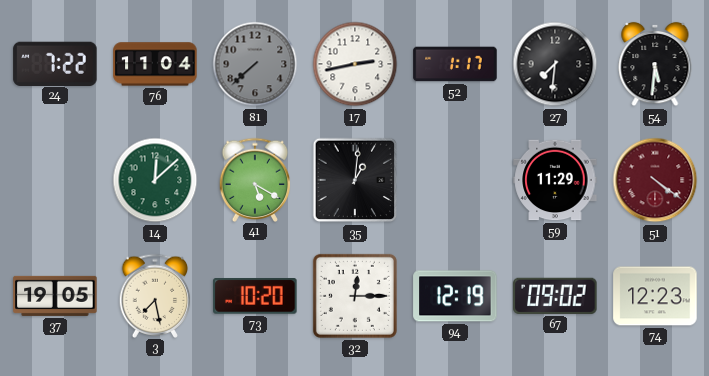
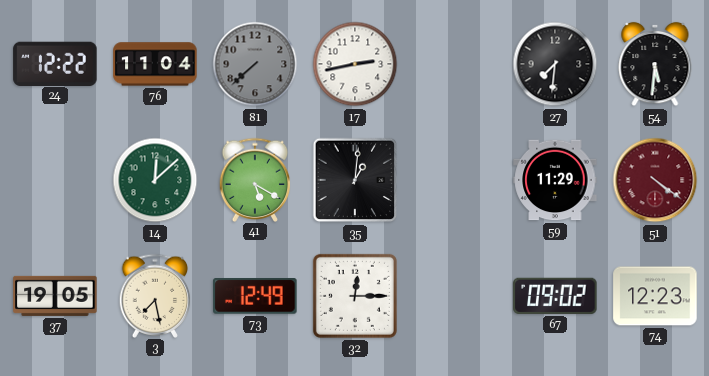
24: 7:22 -> 12:22 (55, 63)
52: 1:17 -> none (455, 64)
73: 10:20 -> 12:49 (255, 297)
94: 12:19 -> none (455, 296)
